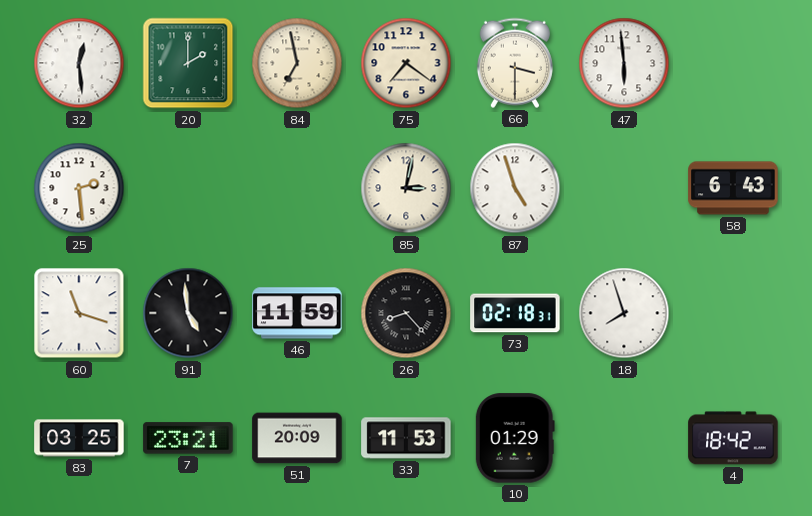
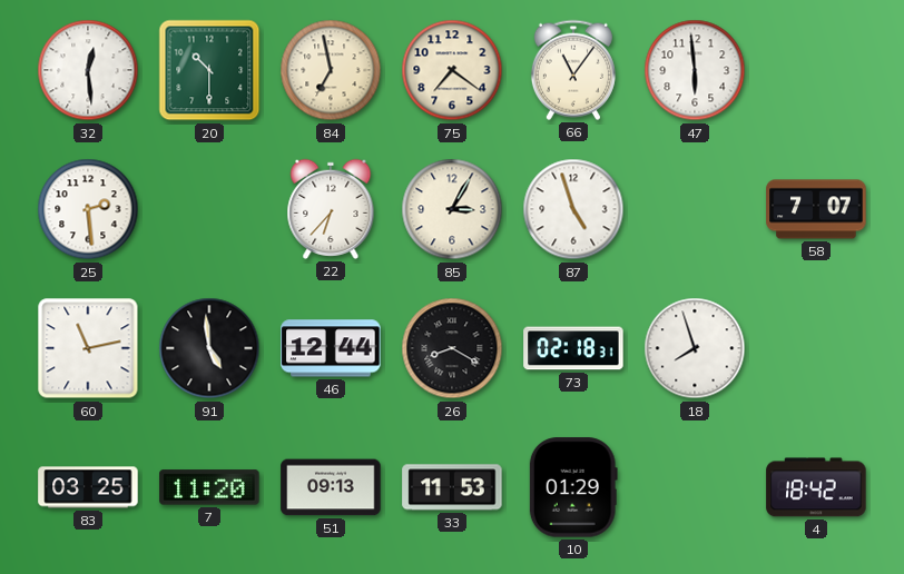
20: 2:00 -> 10:30 (209, 70)
66: 3:30 -> 11:06 (573, 70)
22: none -> 6:37 (331, 209)
85: 3:02 -> 3:05 (452, 209)
58: 6:43 -> 7:07 (816, 209)
60: 11:18 -> 11:13 (88, 348)
46: 11:59 -> 12:44 (331, 348)
26: 8:23 -> 8:20 (452, 348)
7: 23:21 -> 11:20 (209, 487)
51: 20:09 -> 09:13 (331, 487)
